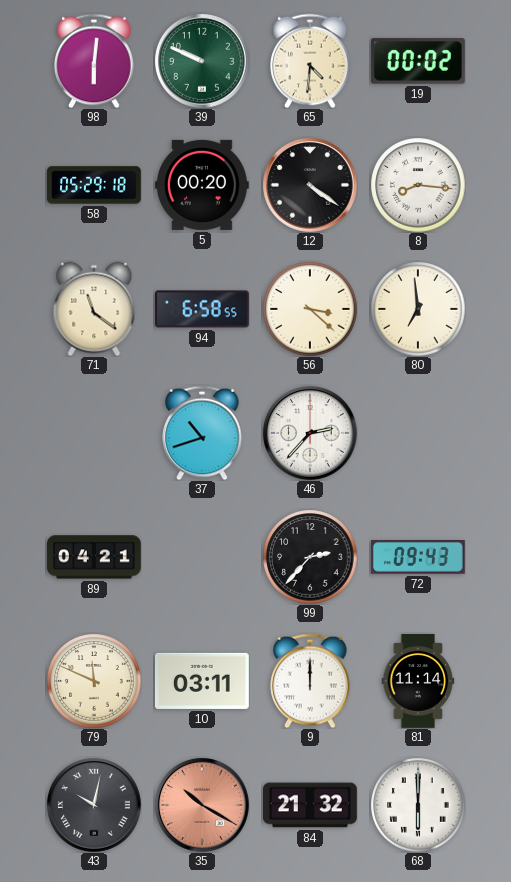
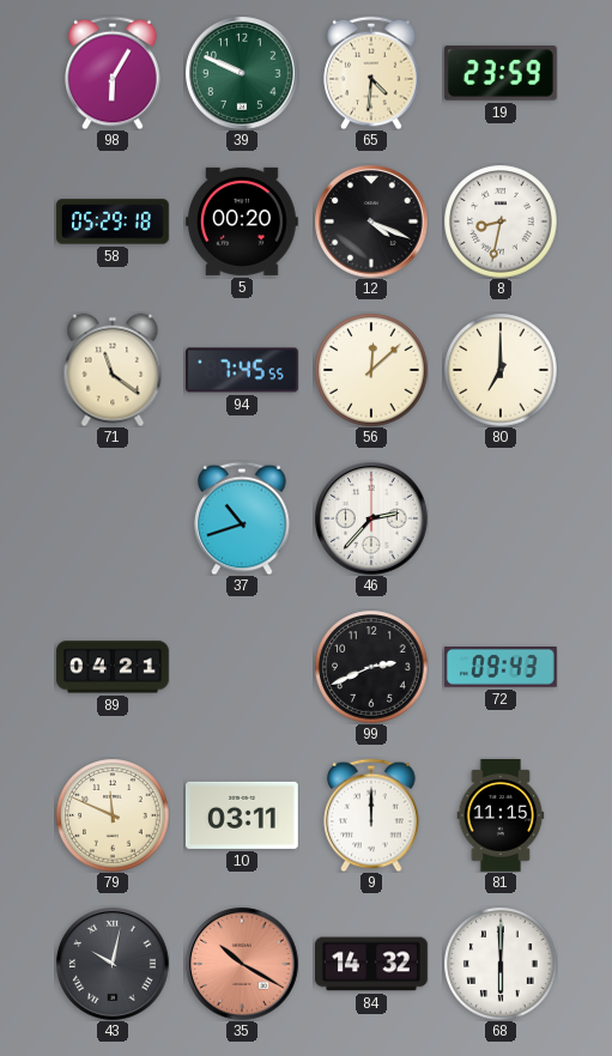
98: 6:01 -> 6:05 (113, 73)
19: 00:02 -> 23:59 (501, 73)
12: 4:21 -> 4:19 (371, 221)
8: 8:16 -> 8:32 (501, 221)
94: 6:58 -> 7:45 (243, 370)
56: 3:22 -> 12:08 (371, 370)
80: 6:59 -> 7:00 (501, 370)
99: 2:37 -> 2:41 (371, 667)
81: 11:14 -> 11:15 (501, 817)
84: 21:32 -> 14:32 (372, 964)
